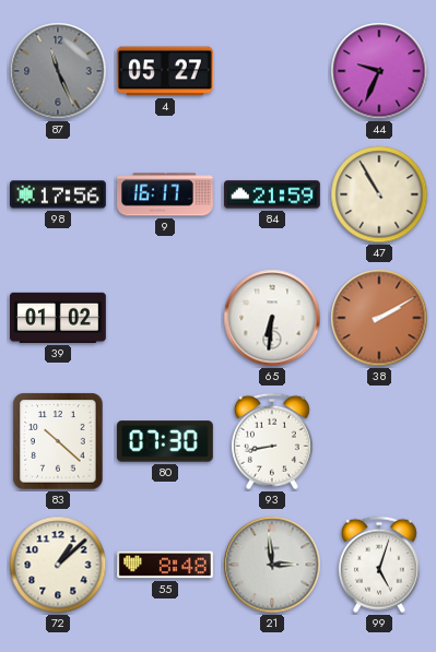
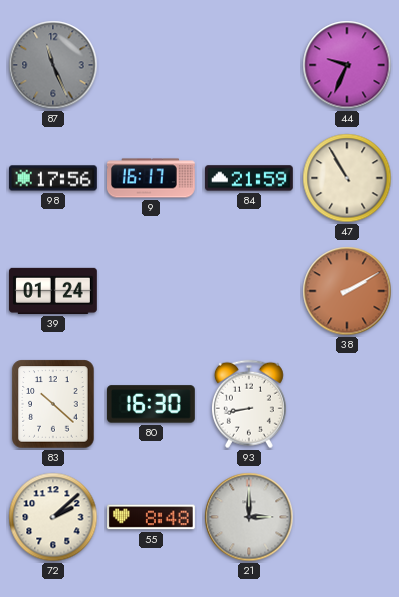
4: 05:27 -> none (165, 71)
39: 01:02 -> 01:24 (54, 291)
65: 6:31 -> none (272, 318)
80: 07:30 -> 16:30 (151, 404)
72: 1:08 -> 2:08 (53, 517)
21: 2:59 -> 3:00 (249, 517)
99: 5:03 -> none (379, 565)
